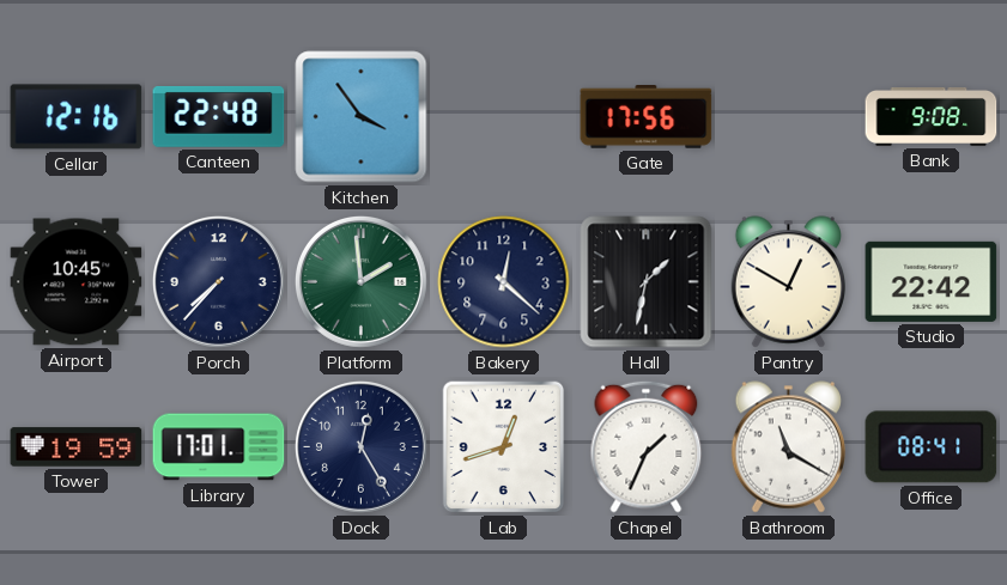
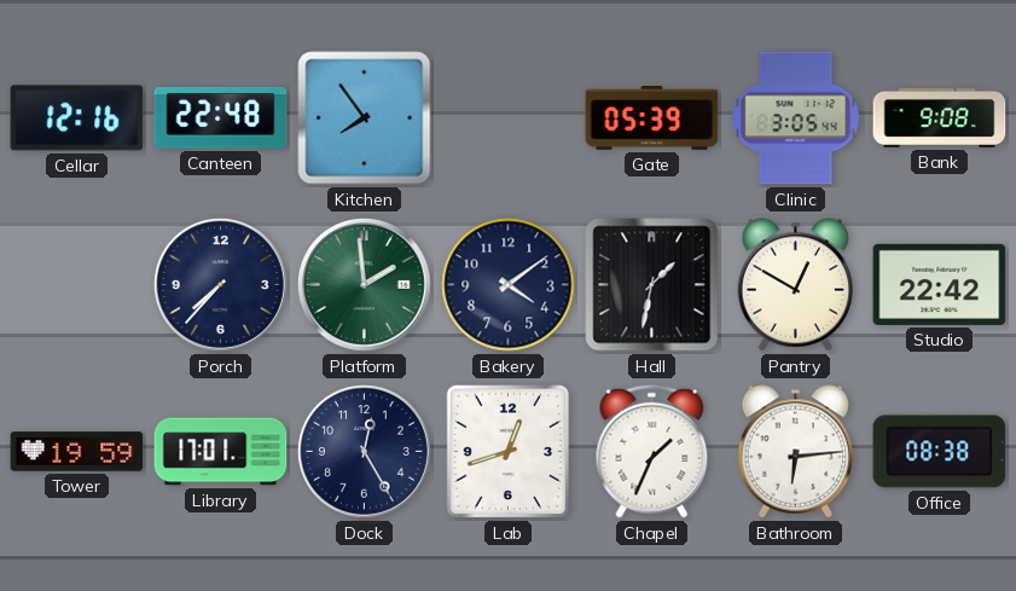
Kitchen: 3:54 -> 7:54 (365, 118)
Gate: 17:56 -> 05:39 (652, 118)
Clinic: none -> 3:05 (796, 118)
Airport: 10:45 -> none (77, 282)
Bakery: 12:22 -> 4:09 (509, 285)
Bathroom: 11:20 -> 6:14 (795, 452)
Office: 08:41 -> 08:38 (940, 452)
